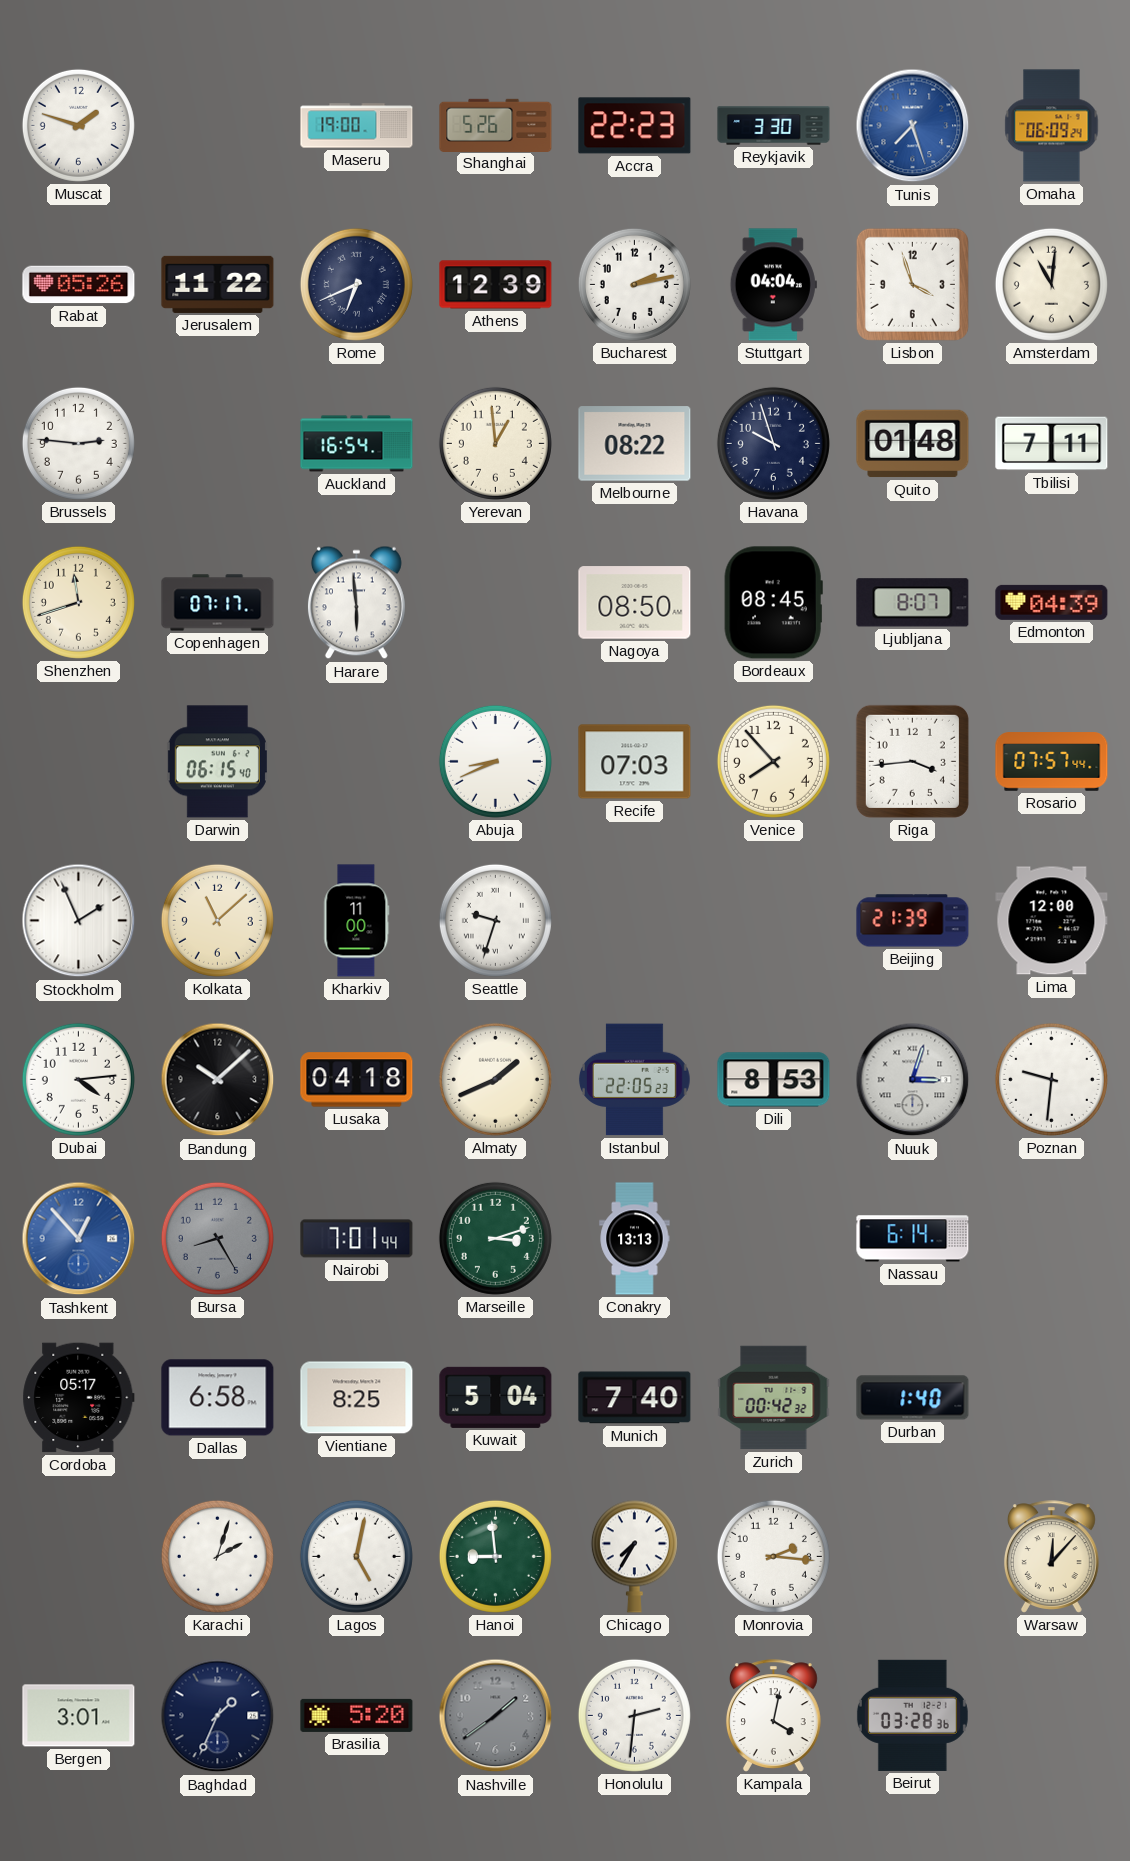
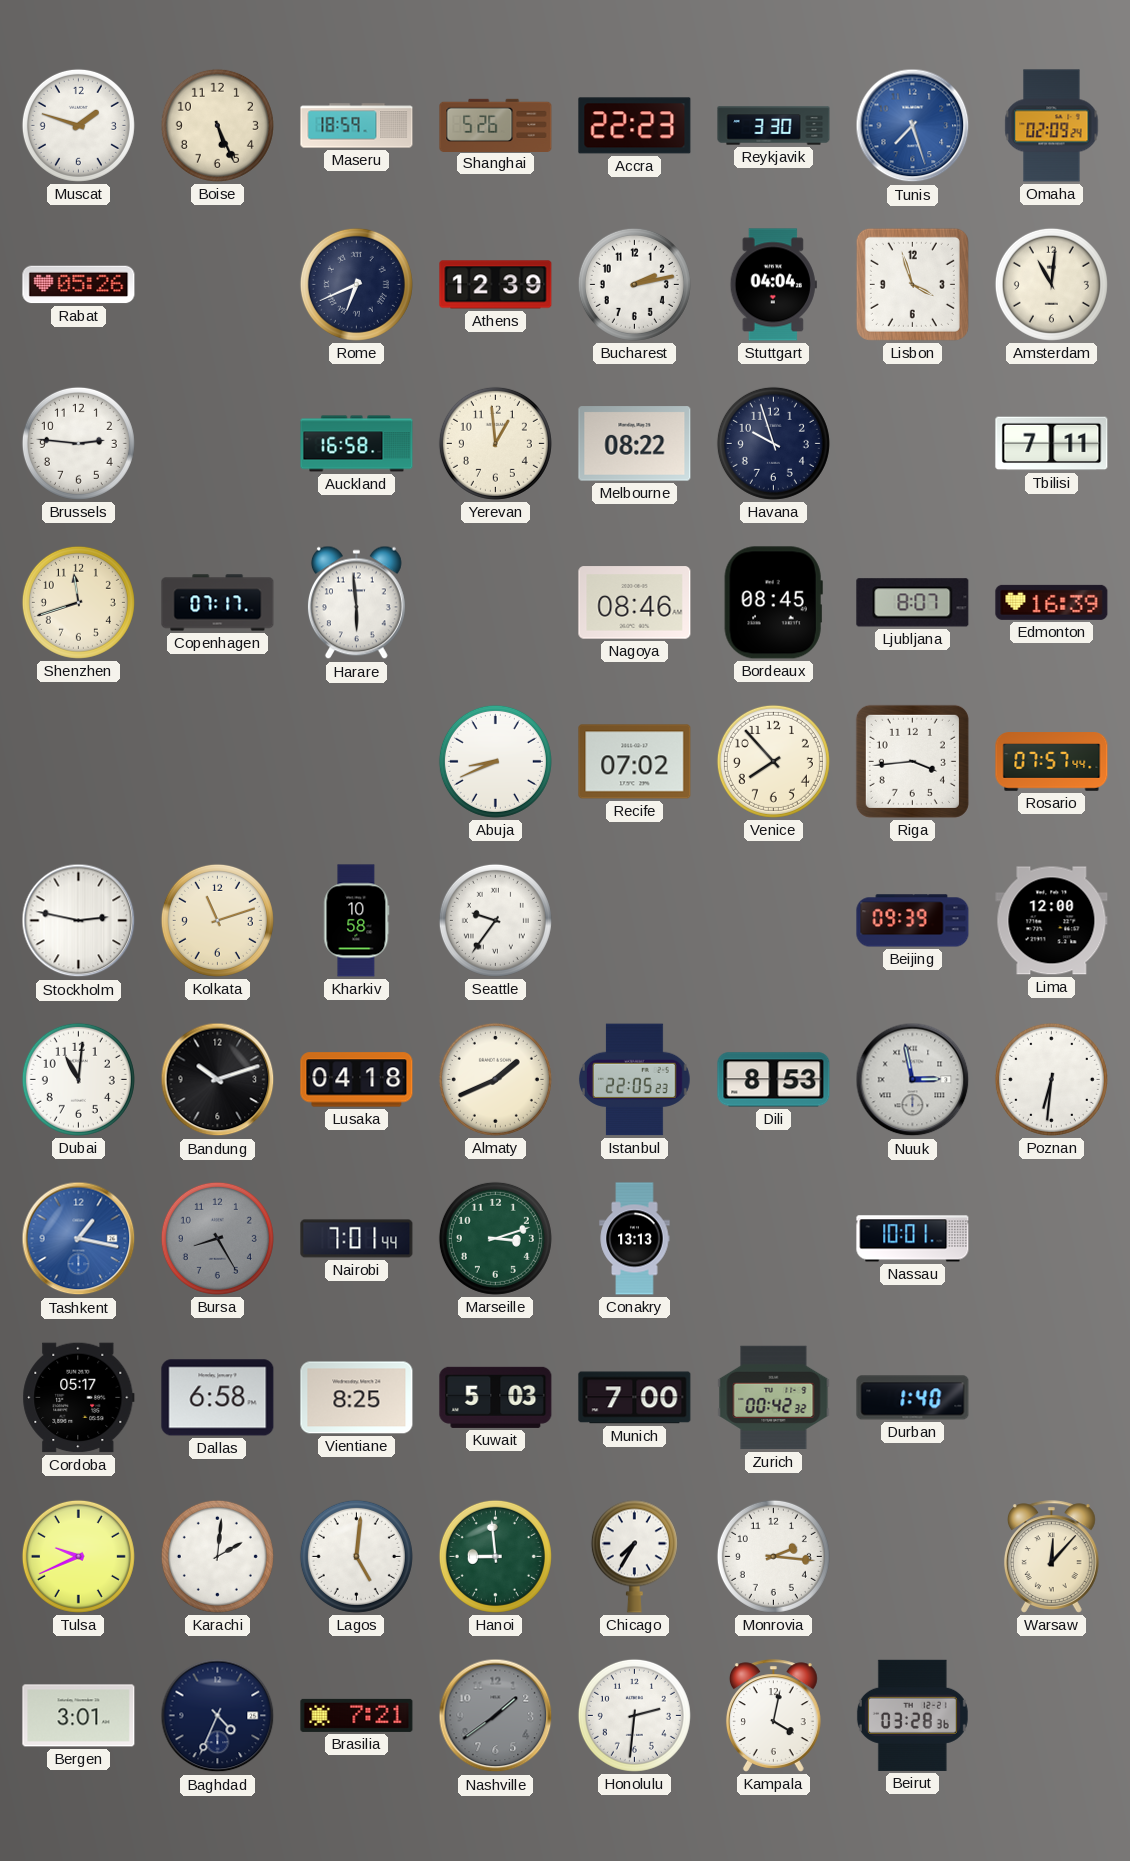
Boise: none -> 5:26 (217, 125)
Maseru: 19:00 -> 18:59 (357, 126)
Omaha: 06:09 -> 02:09 (1052, 126)
Jerusalem: 11:22 -> none (218, 284)
Auckland: 16:54 -> 16:58 (357, 444)
Quito: 01:48 -> none (913, 444)
Nagoya: 08:50 -> 08:46 (635, 603)
Edmonton: 04:39 -> 16:39 (1052, 602)
Darwin: 06:15 -> none (217, 762)
Recife: 07:03 -> 07:02 (635, 762)
Stockholm: 1:56 -> 2:47 (79, 921)
Kolkata: 11:08 -> 11:12 (217, 920)
Kharkiv: 11:00 -> 10:58 (357, 921)
Seattle: 9:33 -> 9:36 (495, 920)
Beijing: 21:39 -> 09:39 (913, 921)
Dubai: 4:14 -> 11:01 (78, 1079)
Bandung: 10:08 -> 10:12 (218, 1080)
Nuuk: 3:03 -> 2:58 (913, 1080)
Poznan: 9:31 -> 6:31 (1051, 1079)
Tashkent: 12:53 -> 1:17 (79, 1239)
Nassau: 6:14 -> 10:01 (913, 1239)
Kuwait: 5:04 -> 5:03 (496, 1397)
Munich: 7:40 -> 7:00 (635, 1398)
Tulsa: none -> 9:41 (78, 1556)
Karachi: 2:03 -> 2:01 (217, 1556)
Lagos: 5:02 -> 5:01 (356, 1556)
Baghdad: 1:34 -> 4:34 (218, 1716)
Brasilia: 5:20 -> 7:21 (357, 1715)
